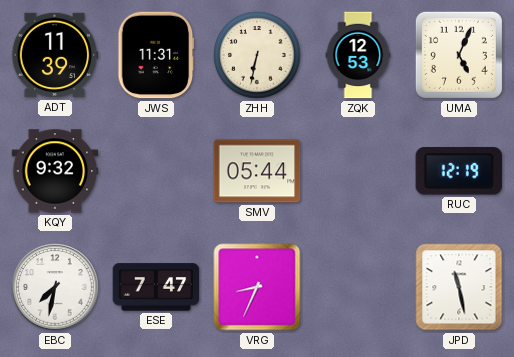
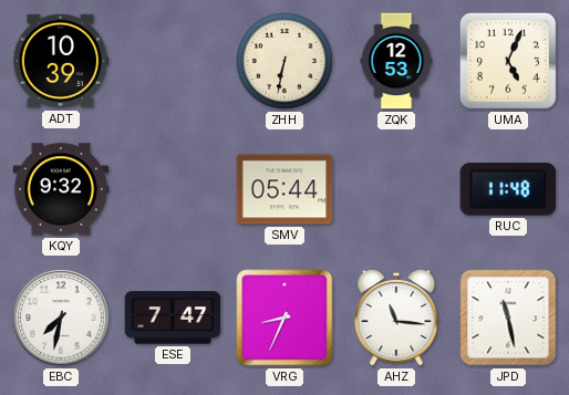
ADT: 11:39 -> 10:39 (61, 61)
JWS: 11:31 -> none (156, 55)
RUC: 12:19 -> 11:48 (508, 189)
AHZ: none -> 11:16 (396, 318)
